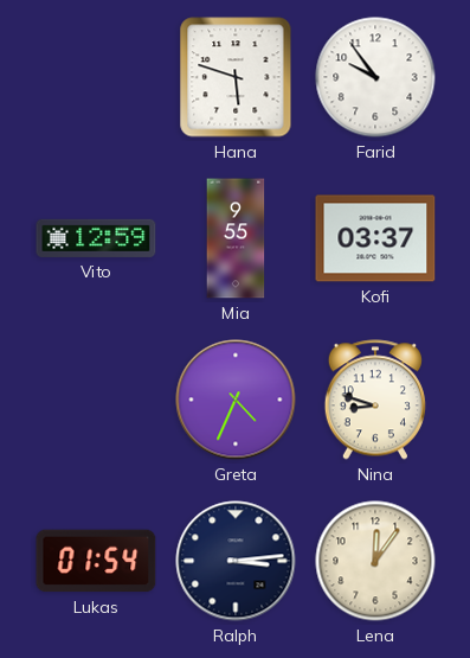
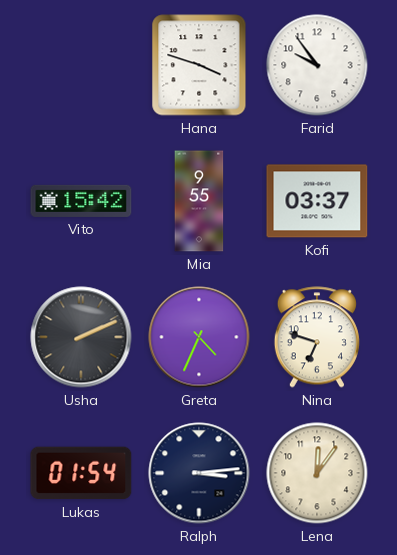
Hana: 5:48 -> 3:48 (199, 65)
Vito: 12:59 -> 15:42 (81, 201)
Usha: none -> 2:11 (81, 337)
Nina: 8:48 -> 6:48 (317, 337)
